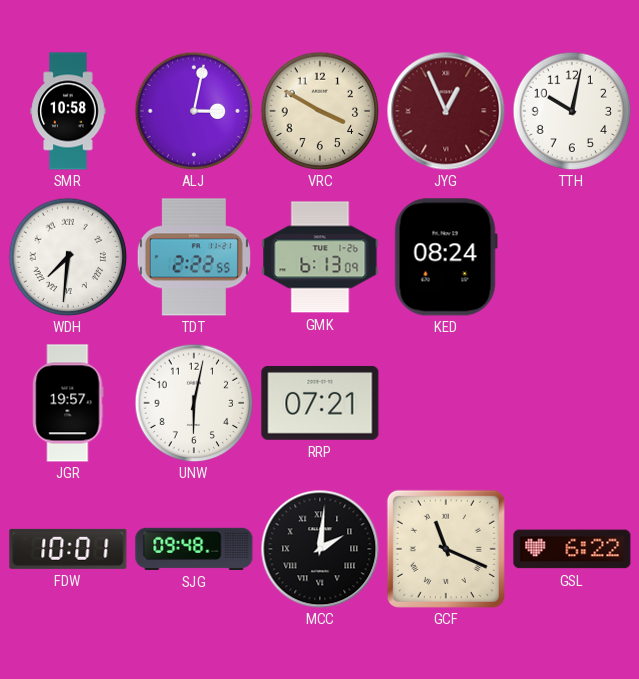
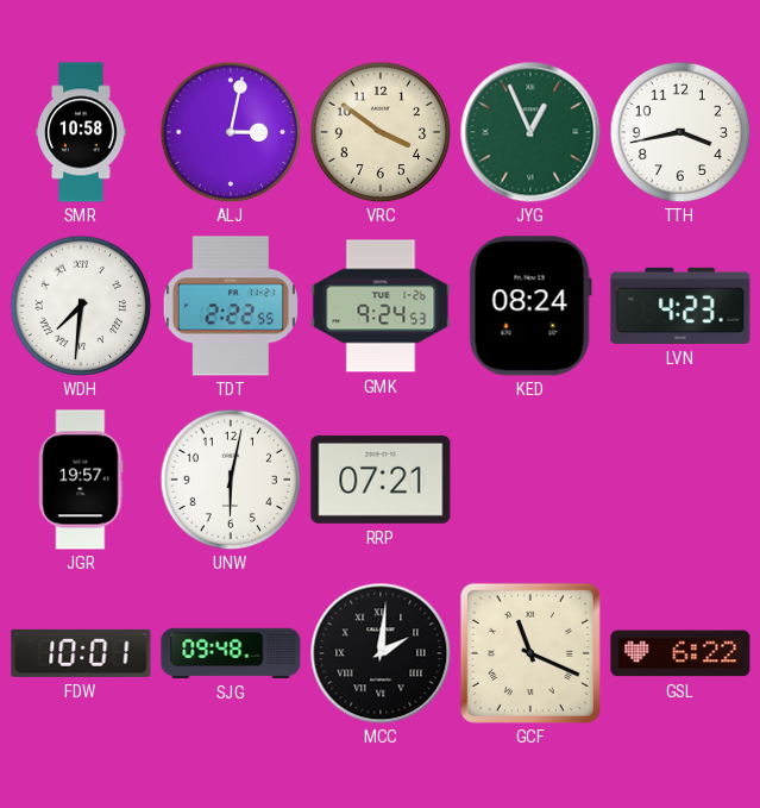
VRC: 3:50 -> 3:51 (381, 132)
JYG dial: burgundy -> green (530, 132)
TTH: 10:02 -> 3:43 (680, 132)
GMK: 6:13 -> 9:24 (381, 306)
LVN: none -> 4:23 (680, 306)
